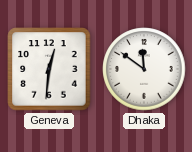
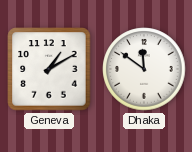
Geneva: 12:31 -> 1:10 (49, 69)
